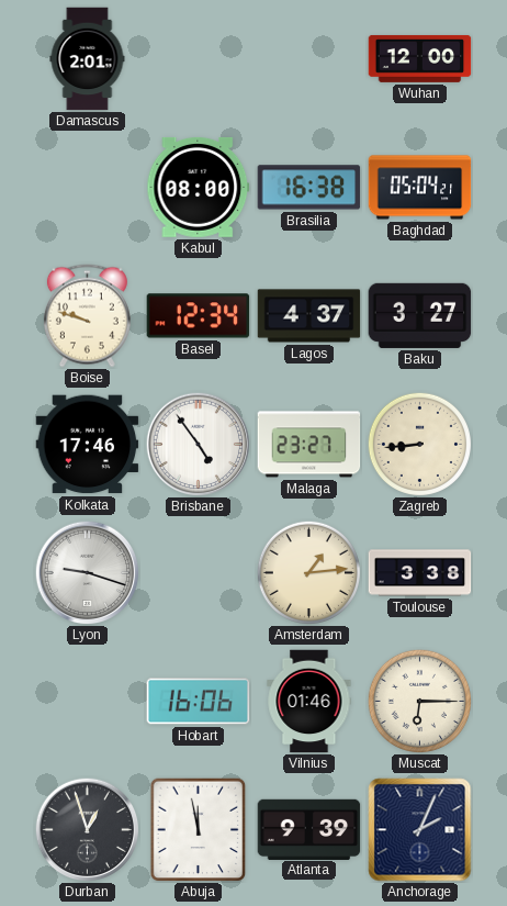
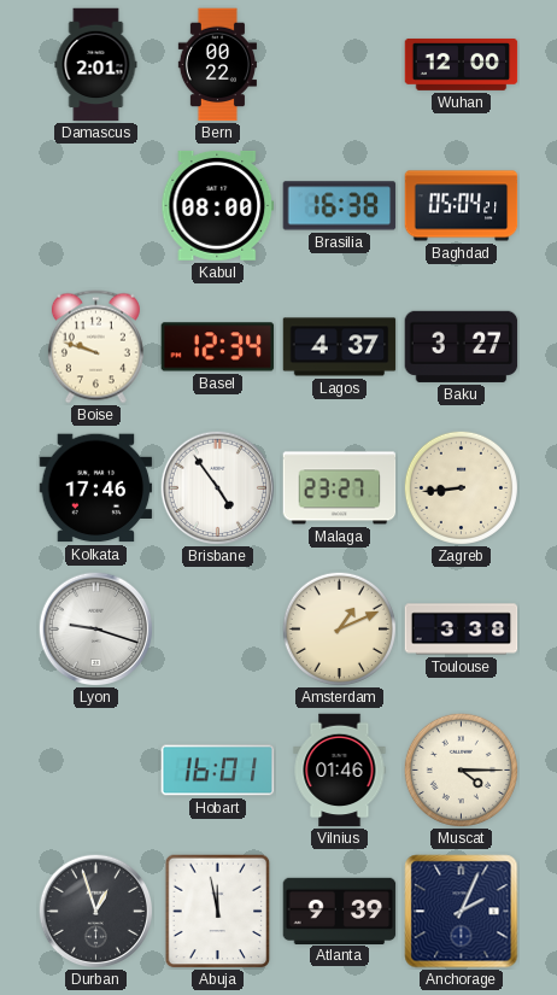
Bern: none -> 00:22 (217, 65)
Amsterdam: 1:14 -> 1:11 (339, 628)
Hobart: 16:06 -> 16:01 (218, 771)
Muscat: 6:15 -> 4:15 (461, 769)
